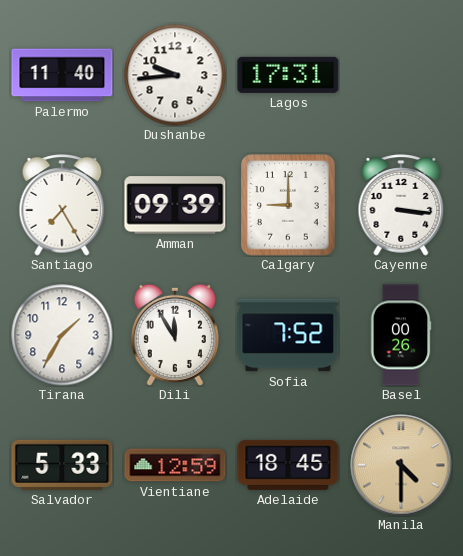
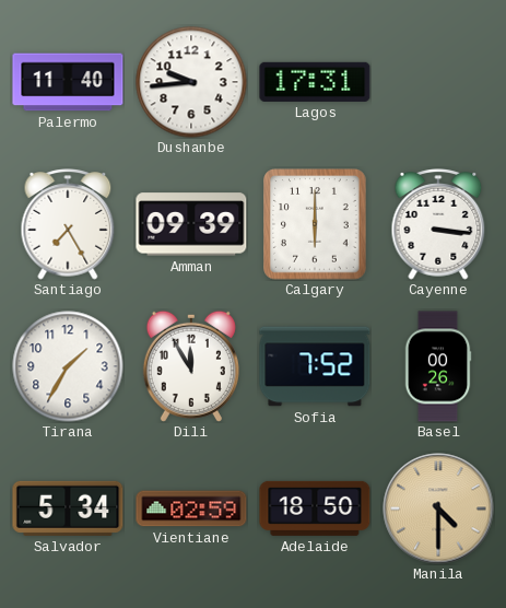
Calgary: 9:00 -> 6:00 (315, 224)
Salvador: 5:33 -> 5:34 (68, 508)
Vientiane: 12:59 -> 02:59 (191, 508)
Adelaide: 18:45 -> 18:50 (315, 508)
